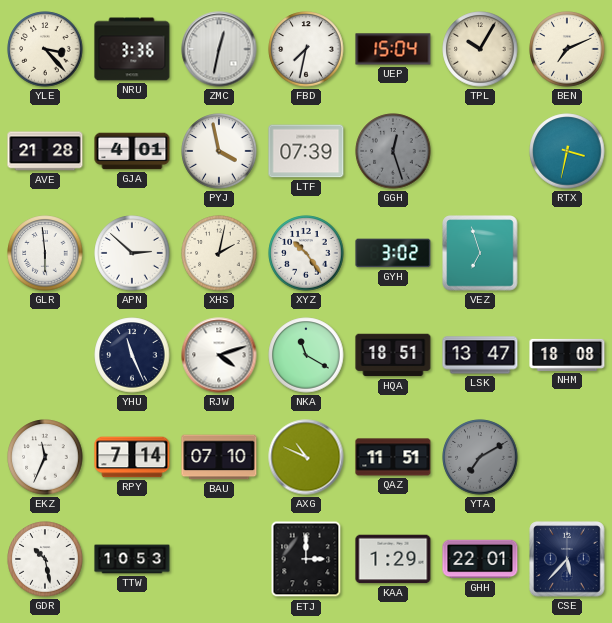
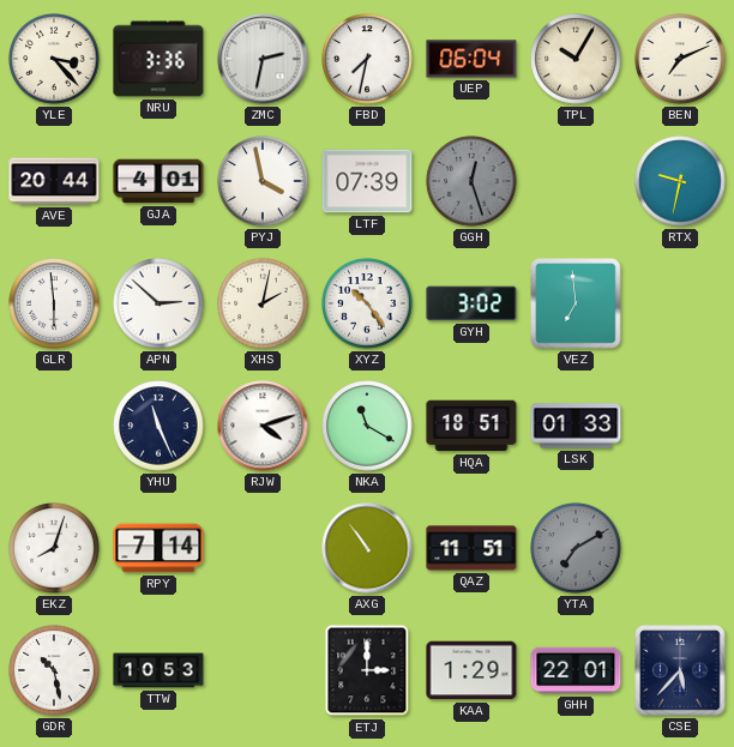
ZMC: 12:32 -> 2:32 (263, 59)
UEP: 15:04 -> 06:04 (471, 59)
AVE: 21:28 -> 20:44 (54, 181)
RTX: 3:32 -> 9:32 (680, 181)
VEZ: 6:57 -> 6:59 (576, 303)
LSK: 13:47 -> 01:33 (576, 426)
NHM: 18:08 -> none (567, 355)
EKZ: 11:34 -> 8:03 (54, 548)
BAU: 07:10 -> none (219, 457)
AXG: 10:49 -> 10:54 (367, 548)
